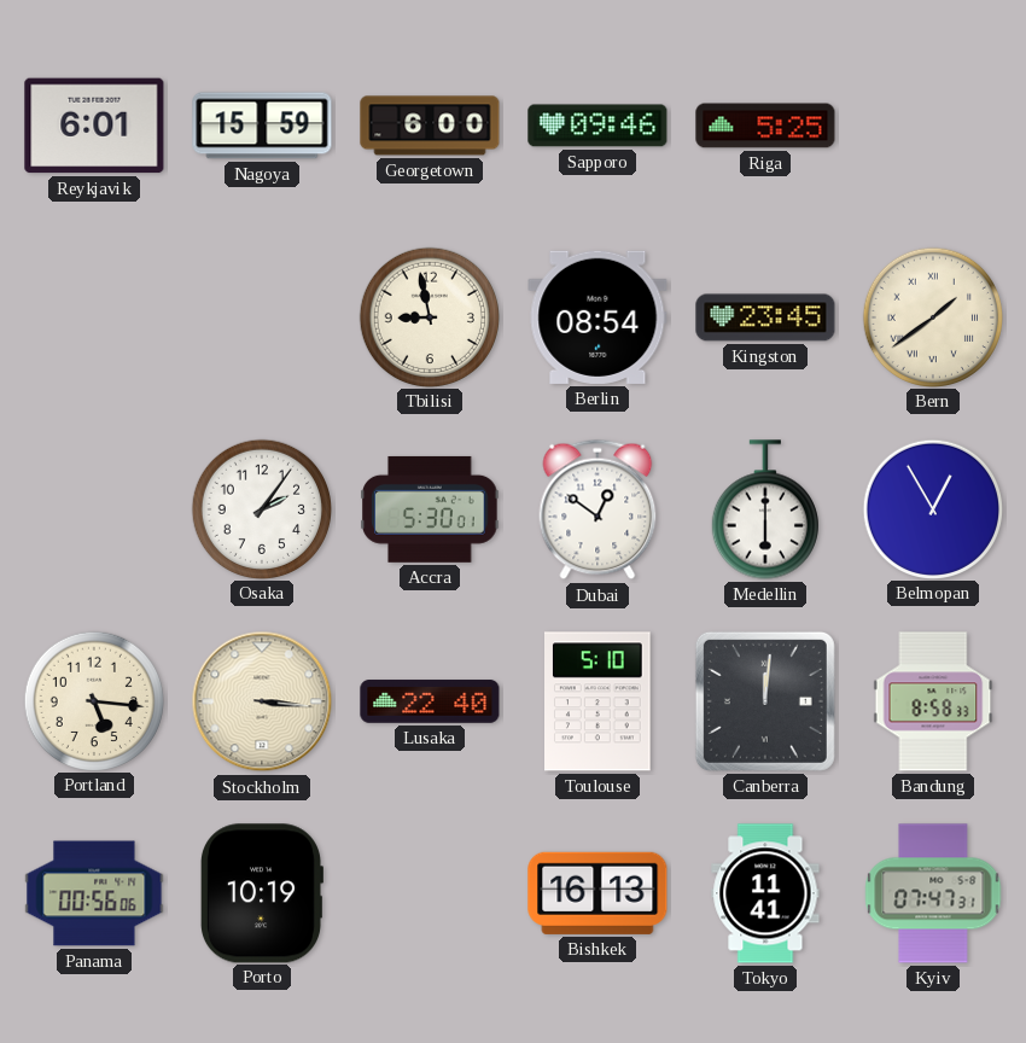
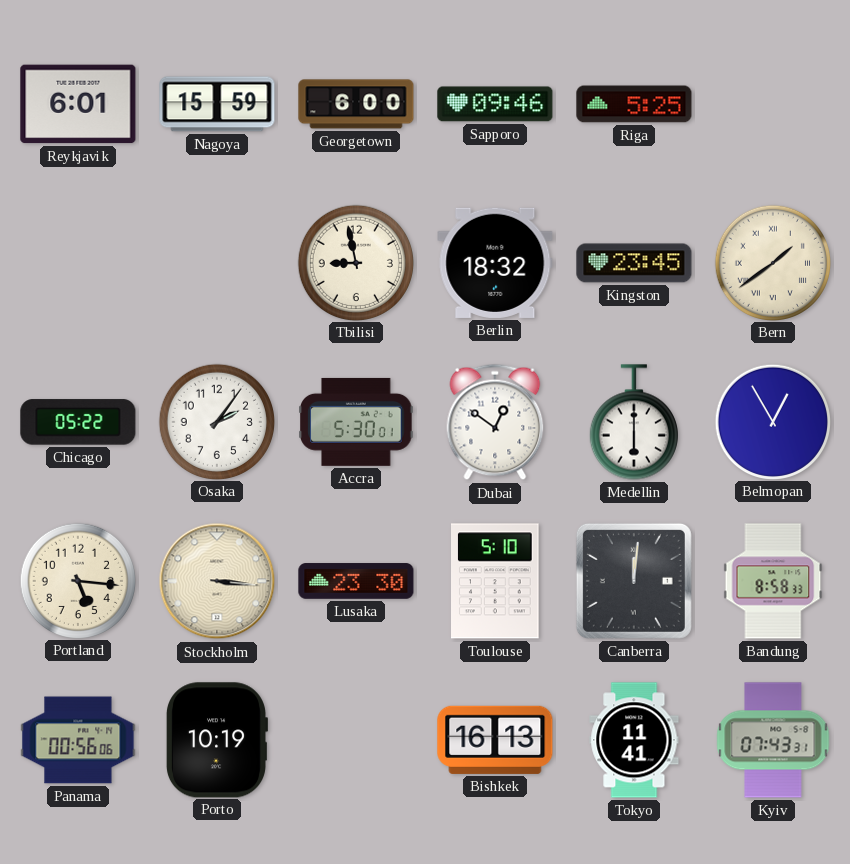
Berlin: 08:54 -> 18:32 (495, 263)
Chicago: none -> 05:22 (78, 422)
Lusaka: 22:40 -> 23:30 (356, 581)
Kyiv: 07:47 -> 07:43 (773, 740)
